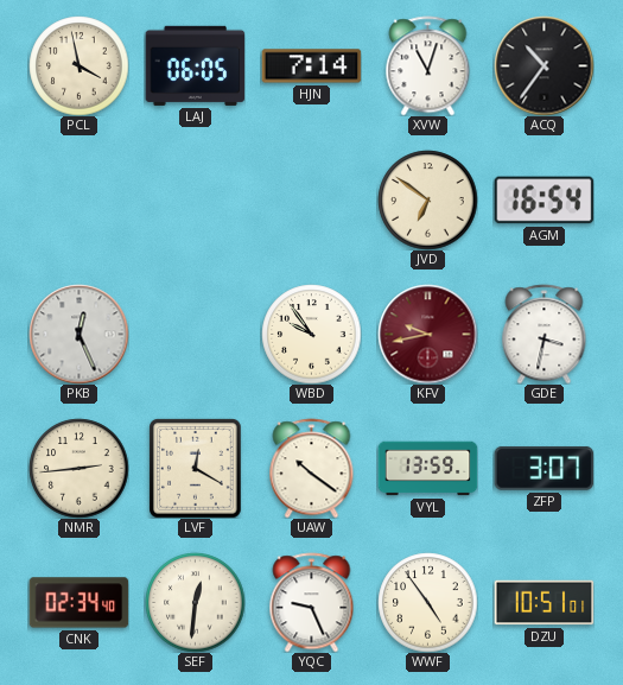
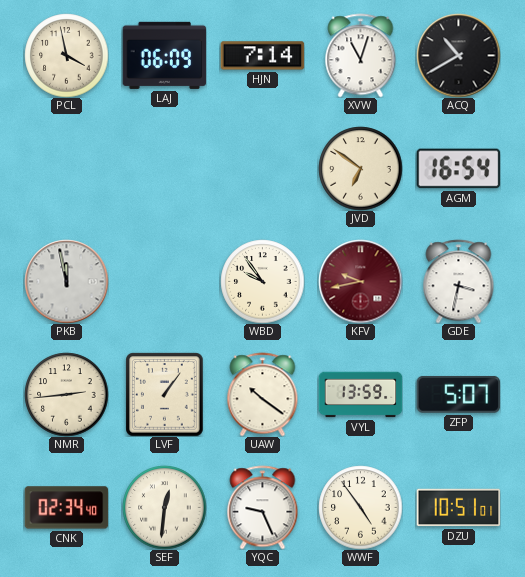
LAJ: 06:05 -> 06:09 (164, 55)
ACQ: 10:36 -> 10:40 (458, 55)
PKB: 12:26 -> 11:58 (66, 281)
LVF: 12:20 -> 1:06 (165, 394)
ZFP: 3:07 -> 5:07 (458, 395)
